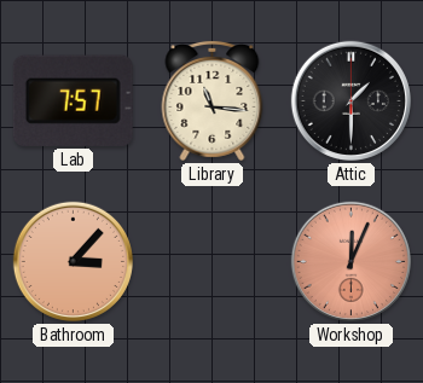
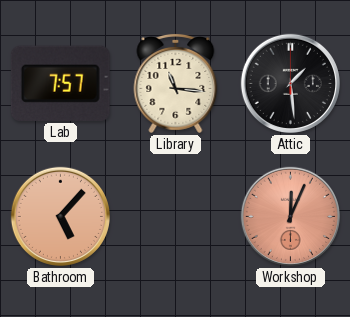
Attic: 1:30 -> 1:29 (290, 83)
Bathroom: 3:07 -> 5:07 (60, 216)
